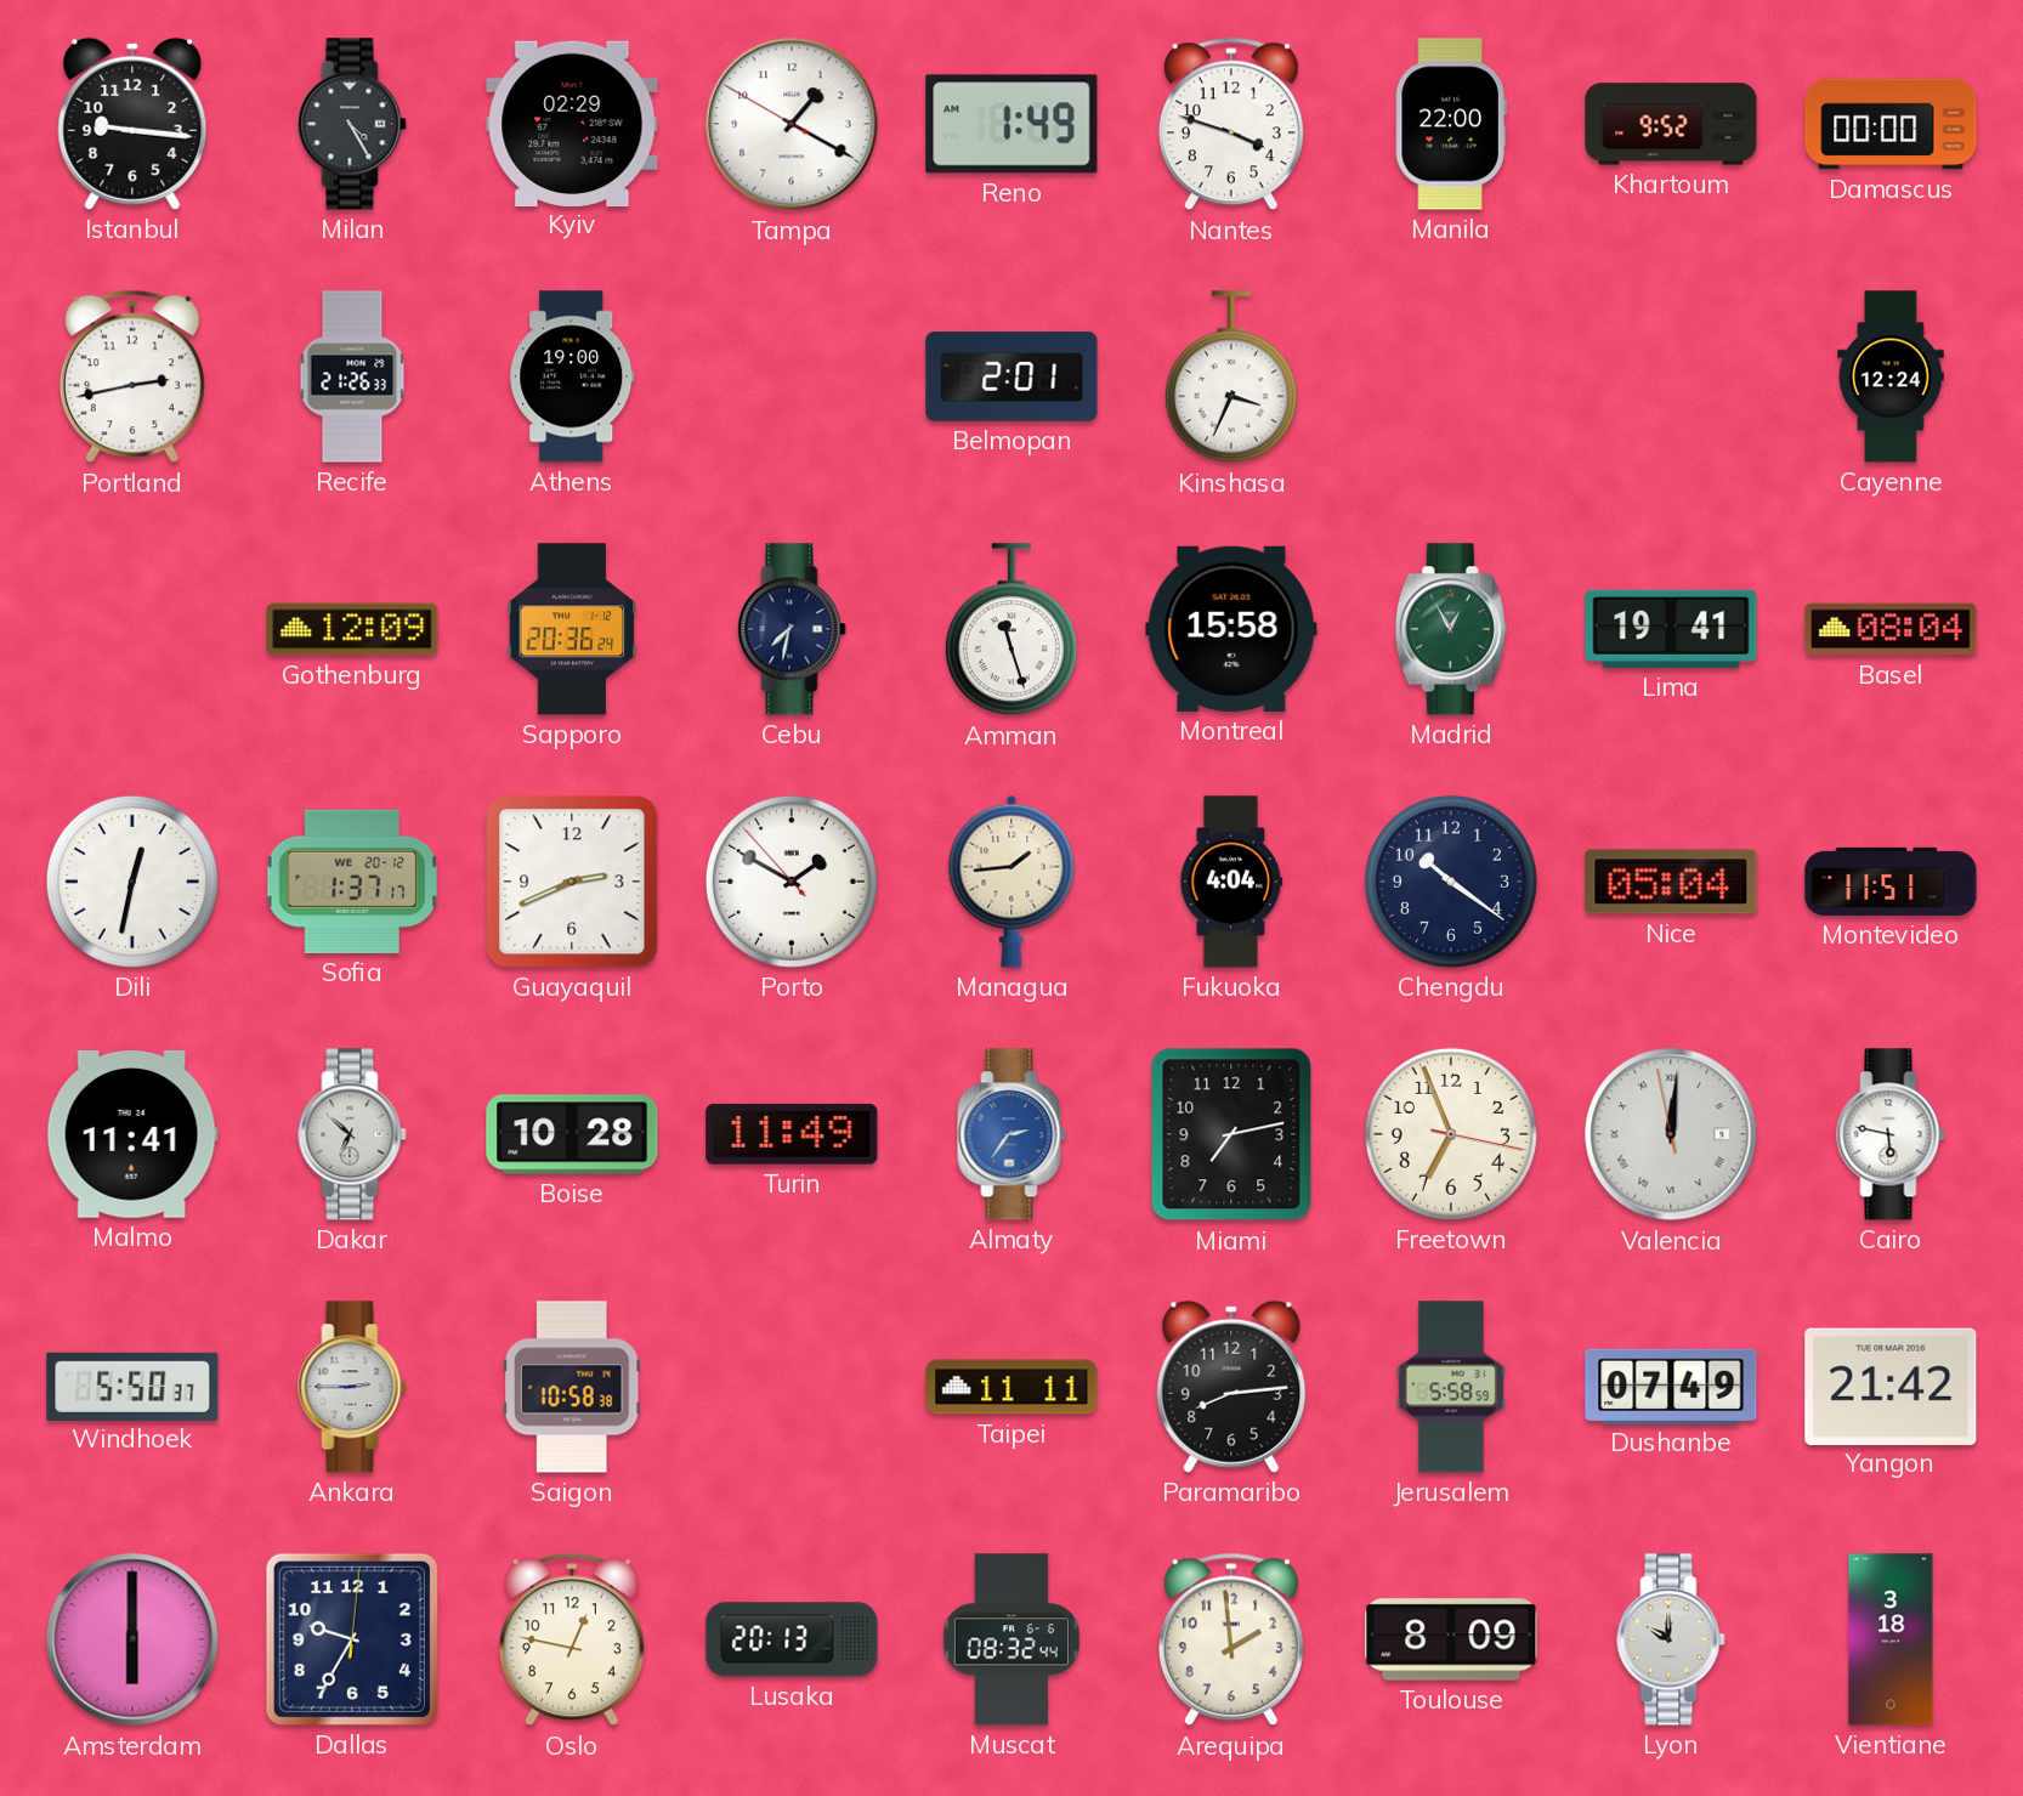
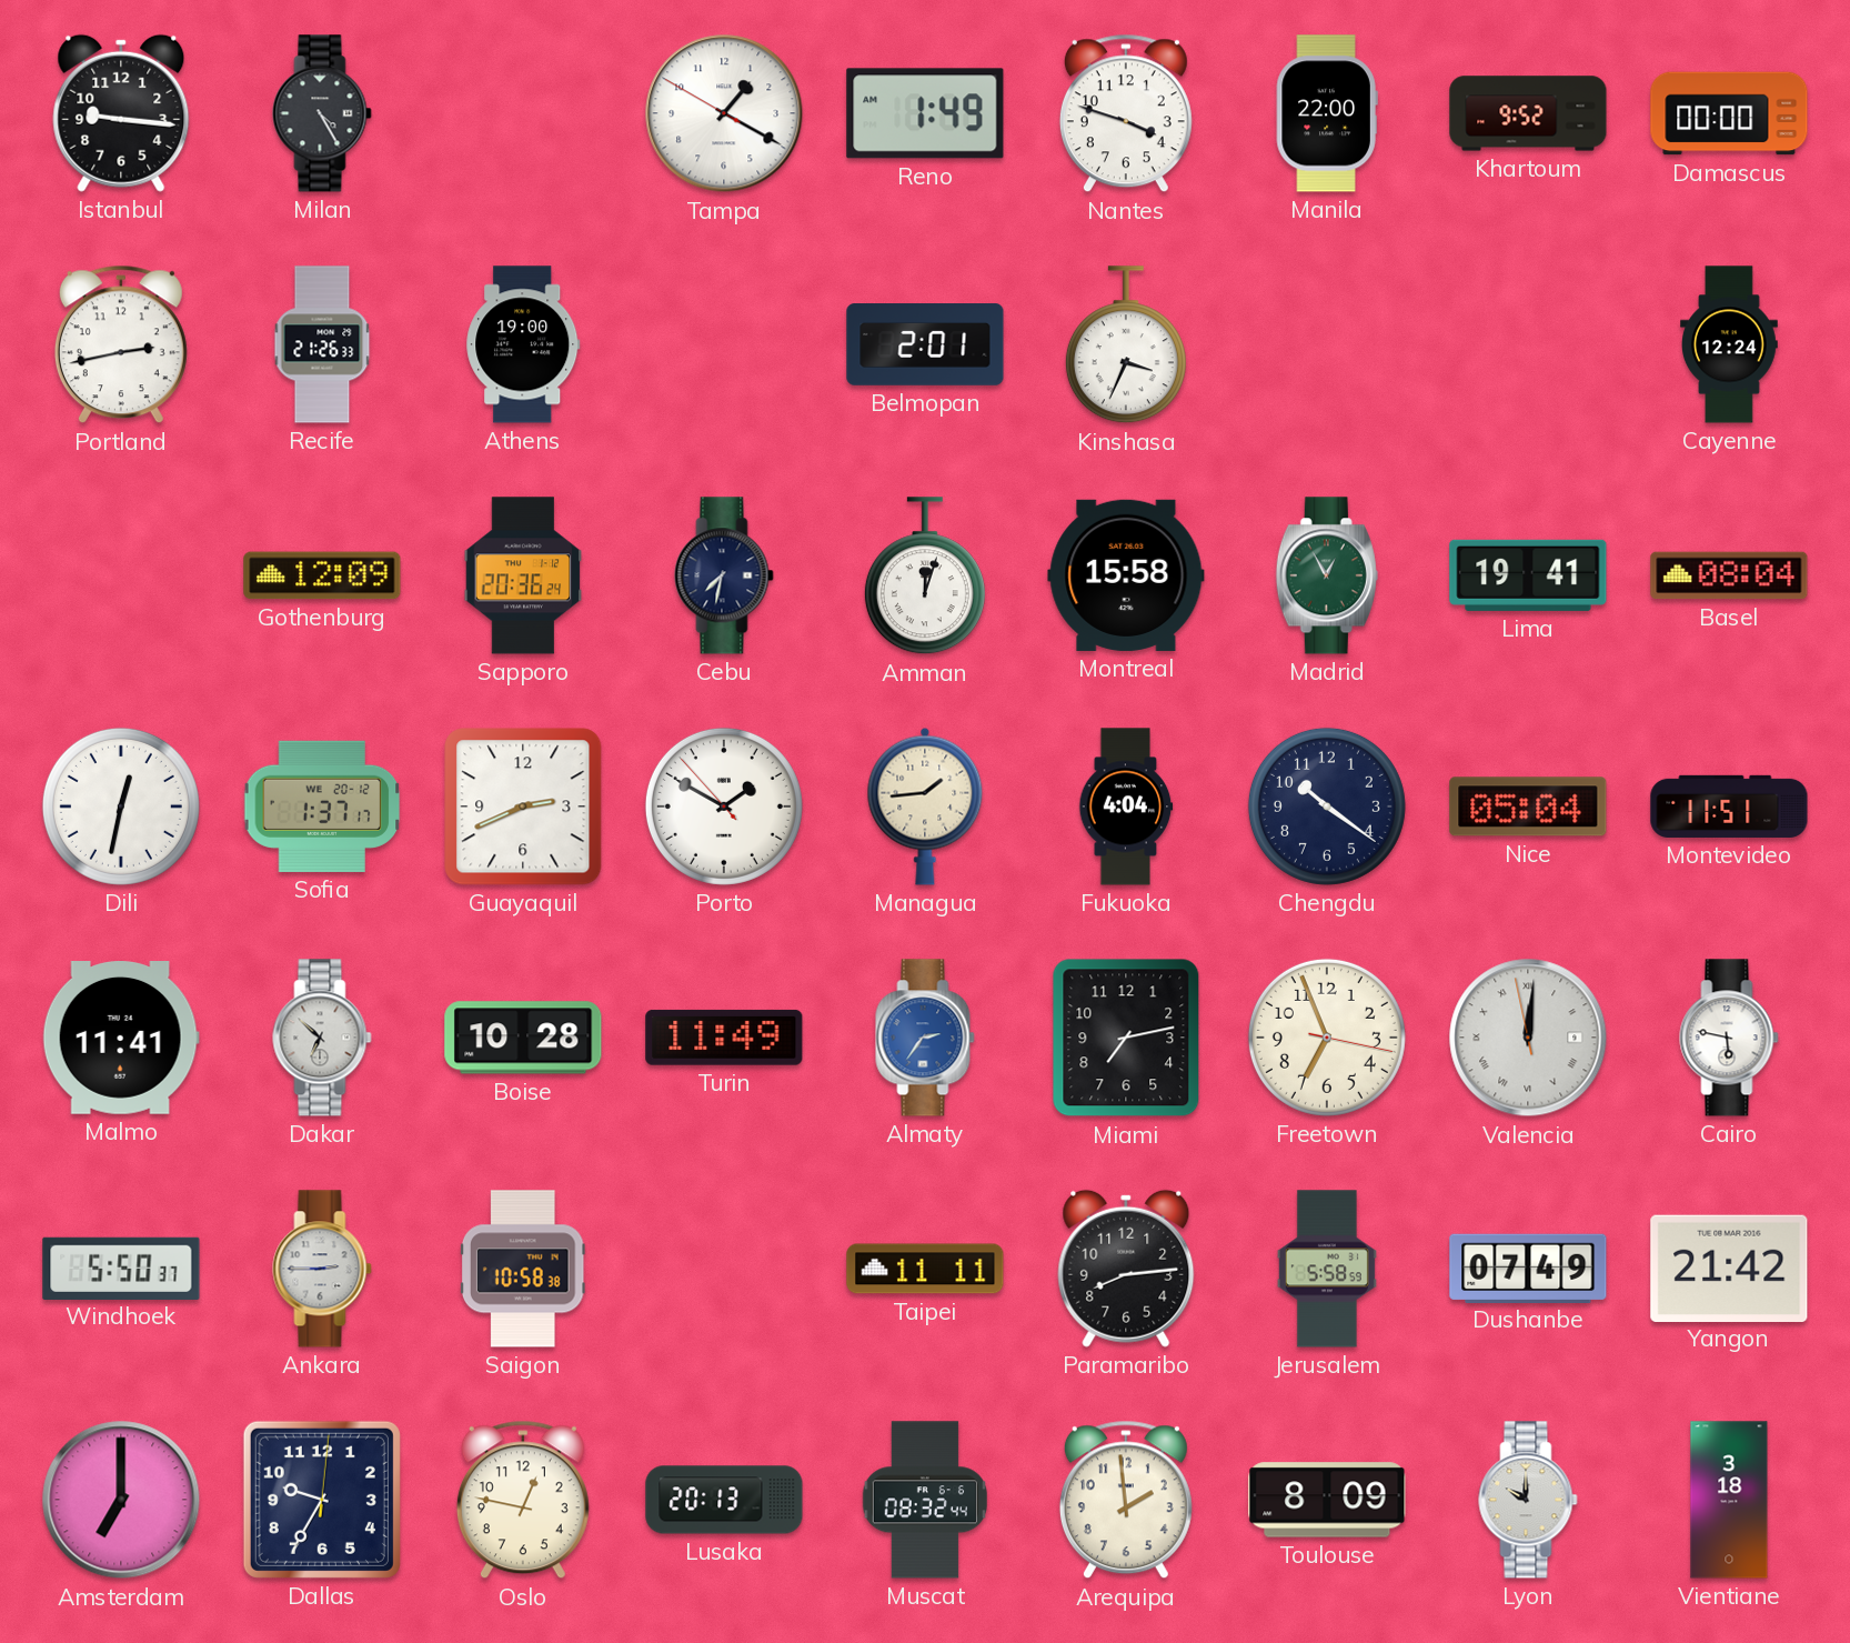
Kyiv: 02:29 -> none (572, 123)
Amman: 11:27 -> 12:03 (925, 577)
Amsterdam: 6:00 -> 7:00 (121, 1500)
